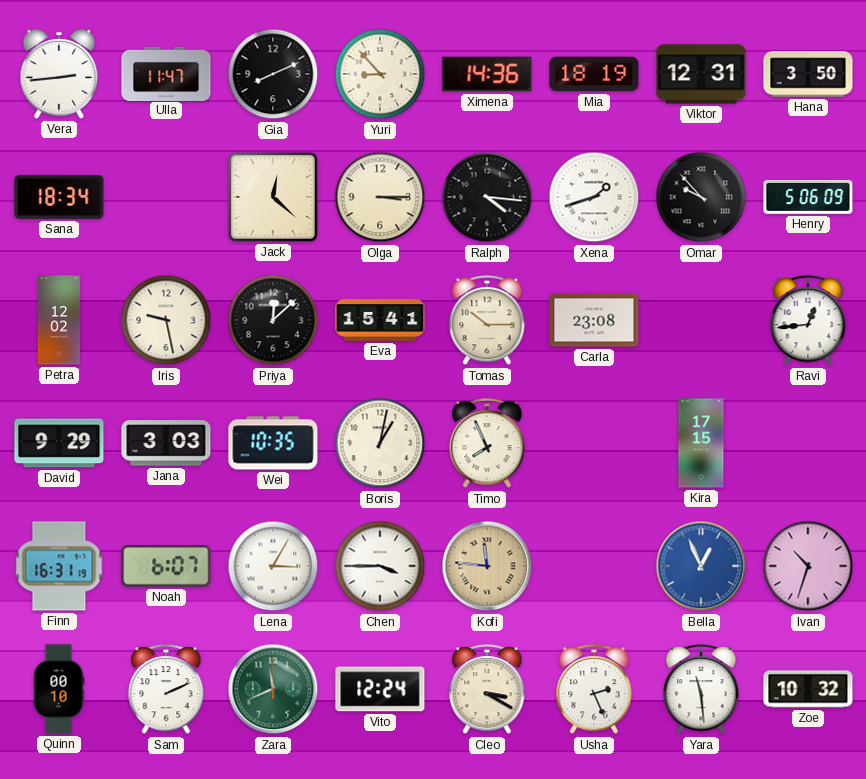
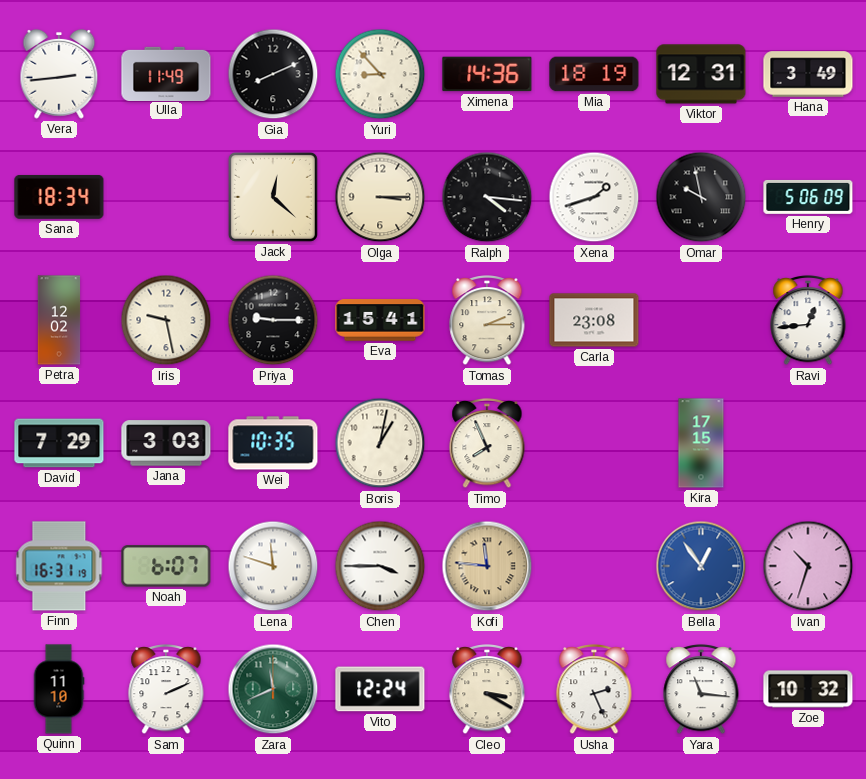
Ulla: 11:47 -> 11:49 (166, 73)
Hana: 3:50 -> 3:49 (808, 74)
Omar: 9:53 -> 9:58 (701, 197)
Priya: 12:08 -> 9:15 (273, 320)
Tomas: 10:15 -> 2:15 (487, 321)
David: 9:29 -> 7:29 (59, 443)
Lena: 3:05 -> 11:48 (273, 566)
Bella: 12:56 -> 12:54 (701, 566)
Quinn: 00:10 -> 11:10 (59, 689)
Yara: 11:29 -> 11:16 (701, 690)
